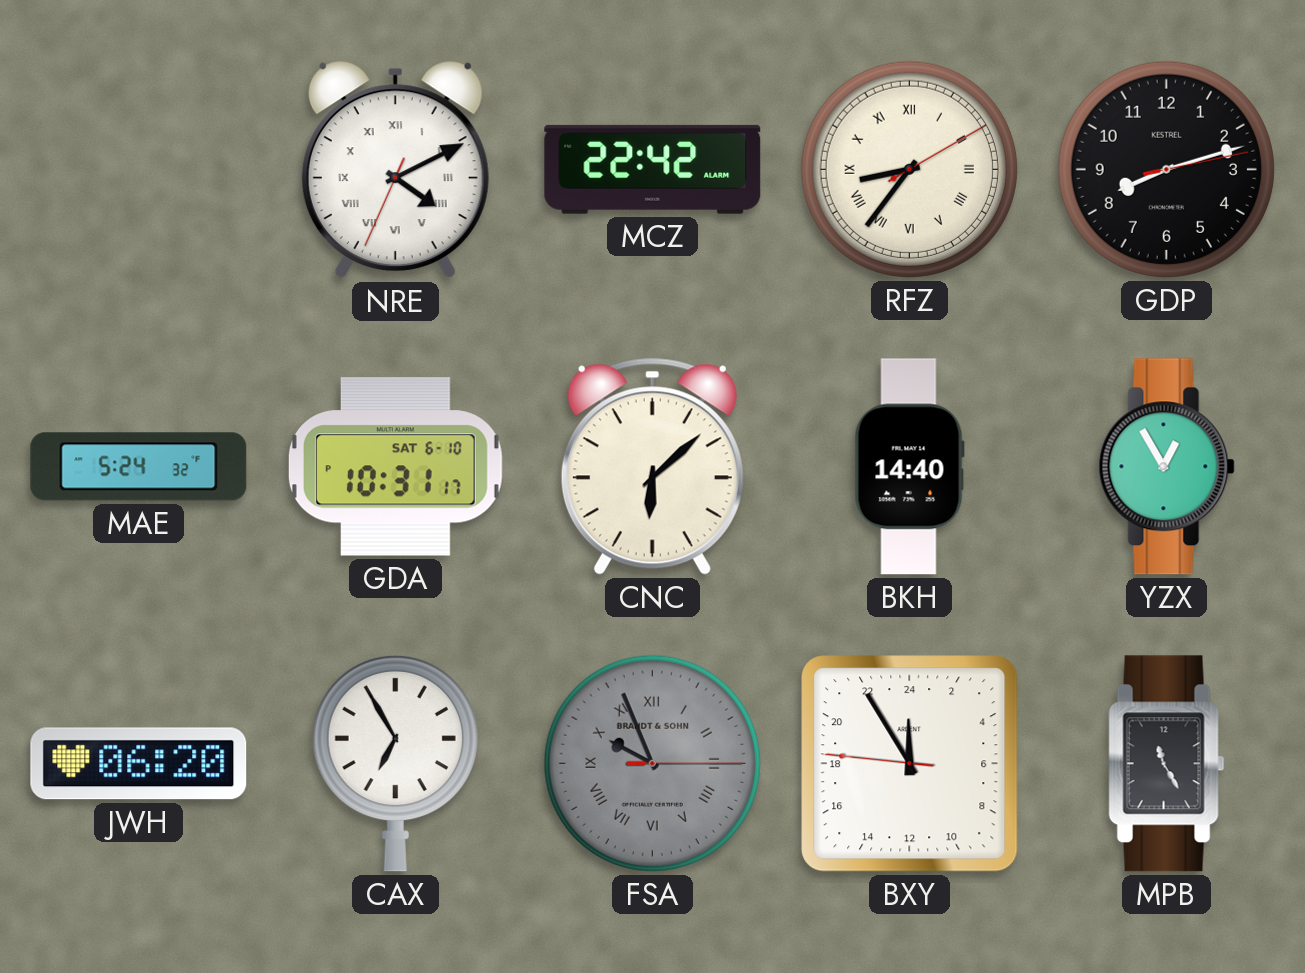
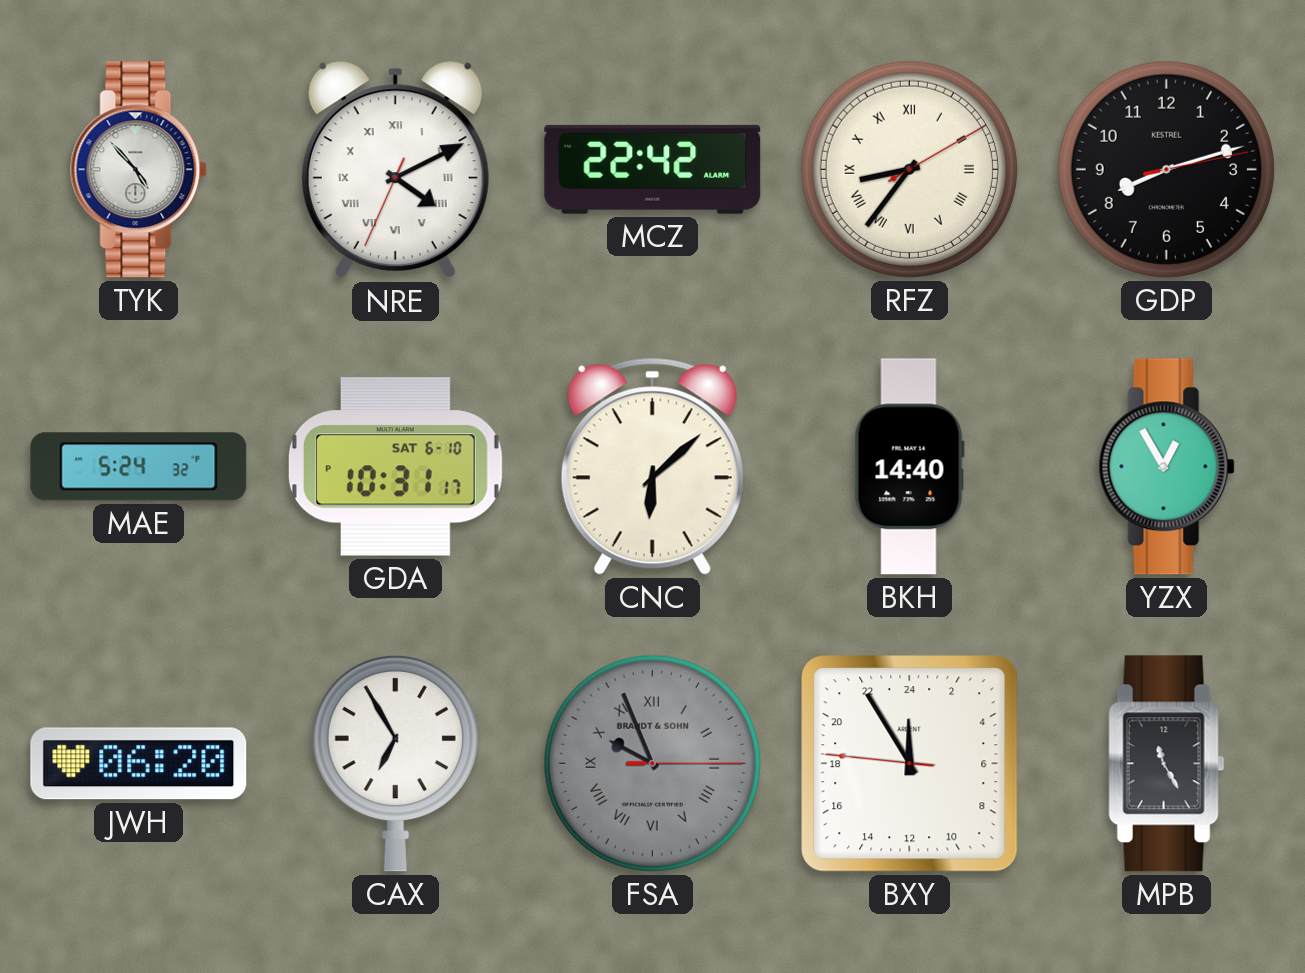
TYK: none -> 4:53 (139, 170)
